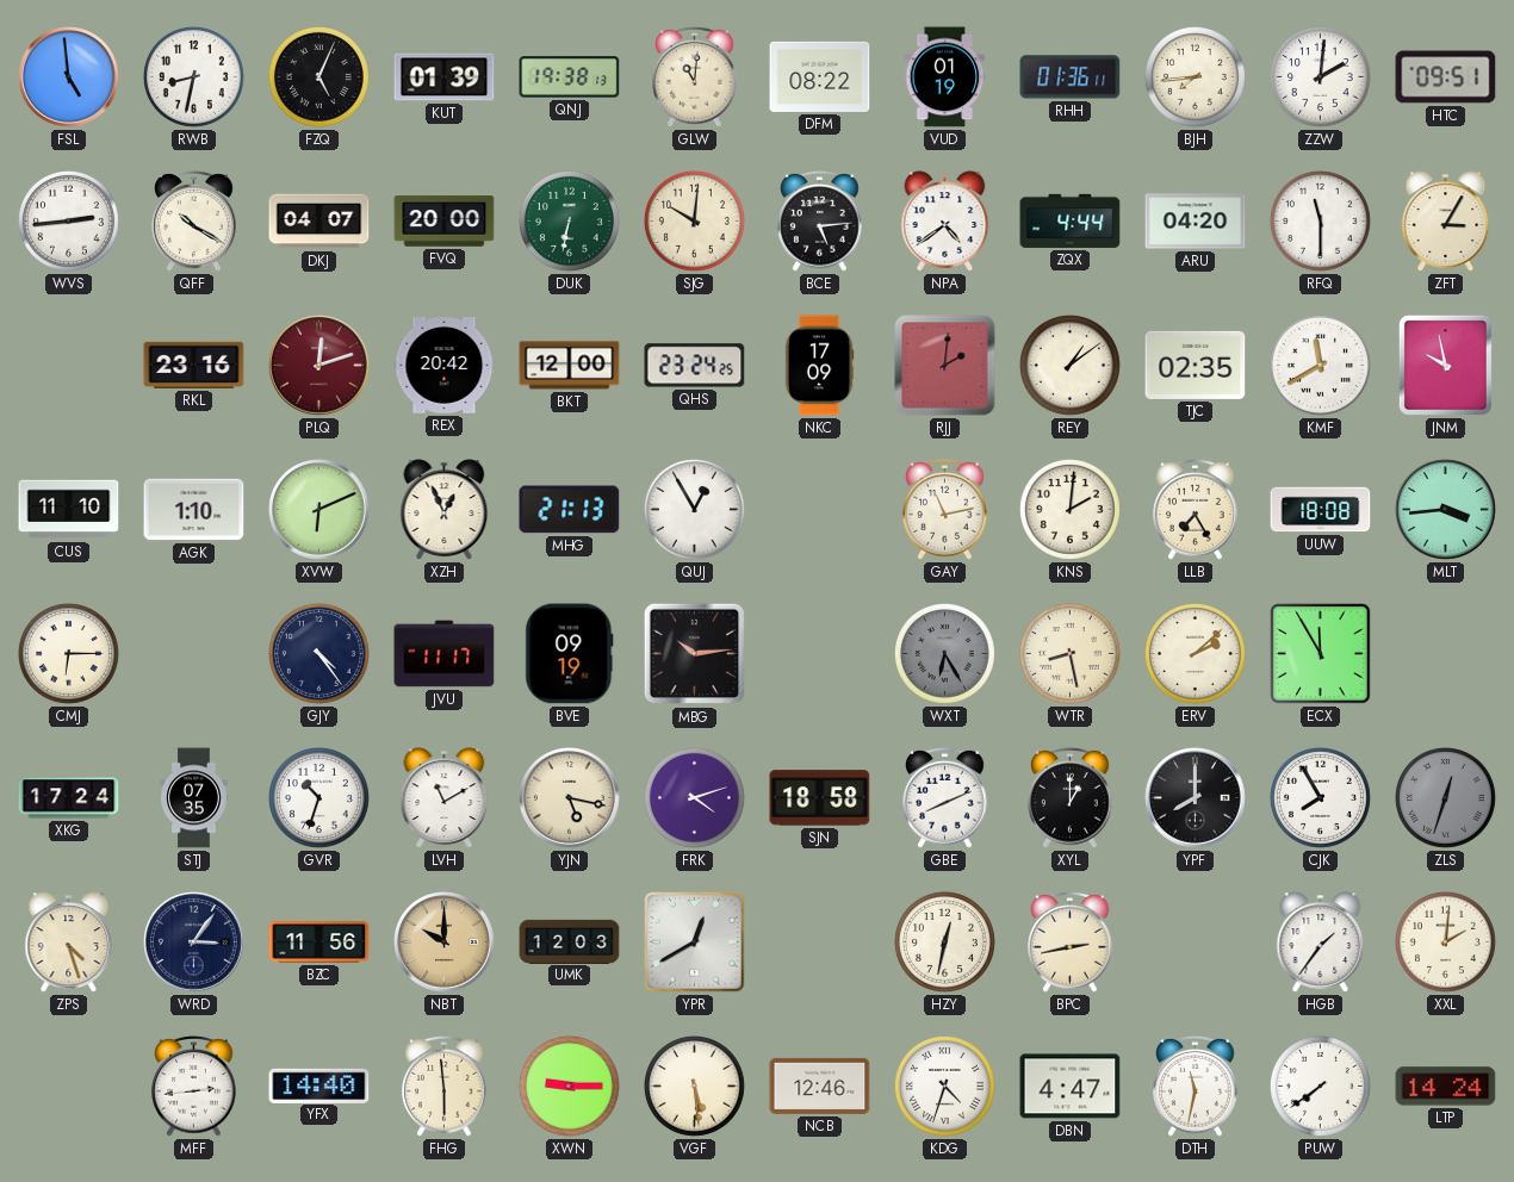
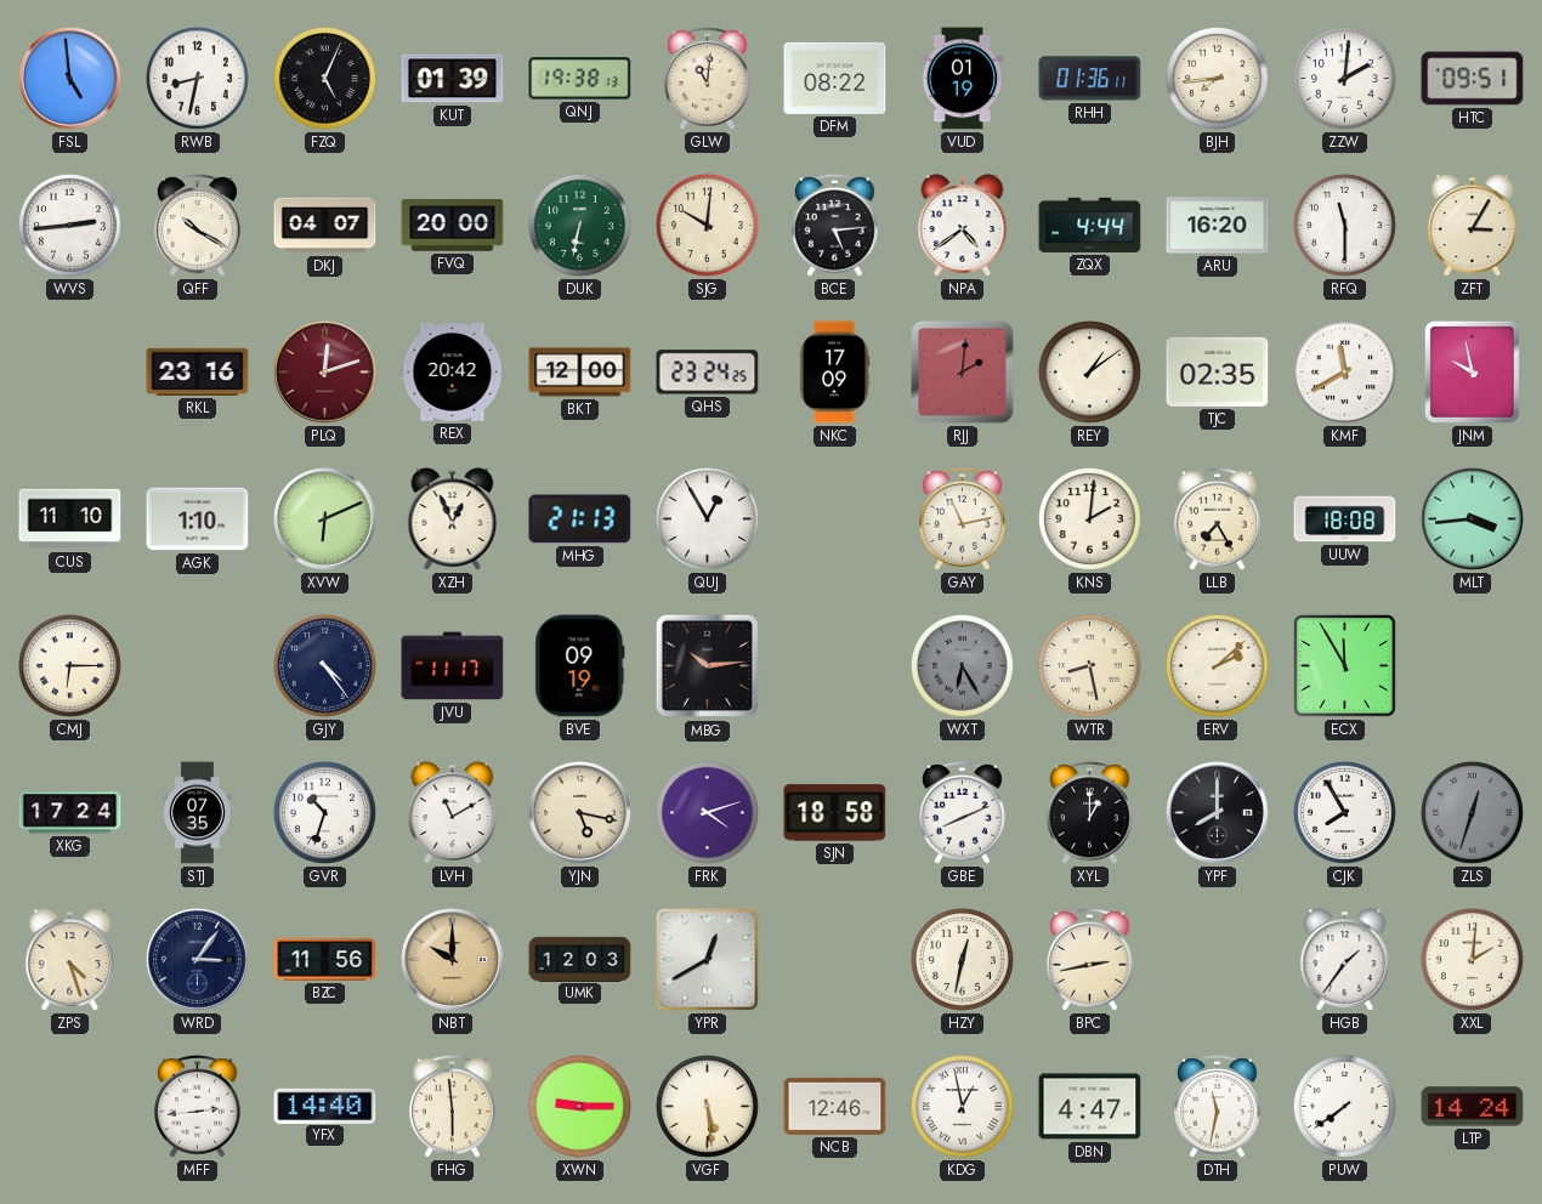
ARU: 04:20 -> 16:20 (1218, 226)
KDG: 4:33 -> 12:58 (962, 1106)
